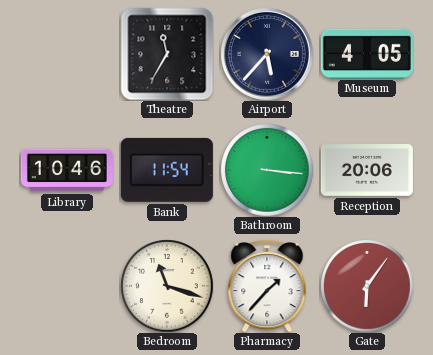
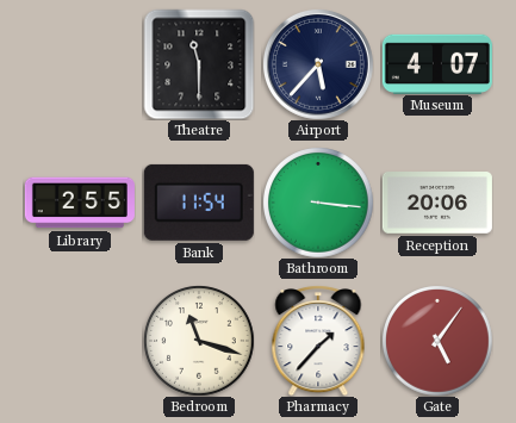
Theatre: 11:35 -> 11:30 (199, 64)
Museum: 4:05 -> 4:07 (437, 63)
Library: 10:46 -> 2:55 (80, 203)
Gate: 6:06 -> 5:06 (437, 341)
